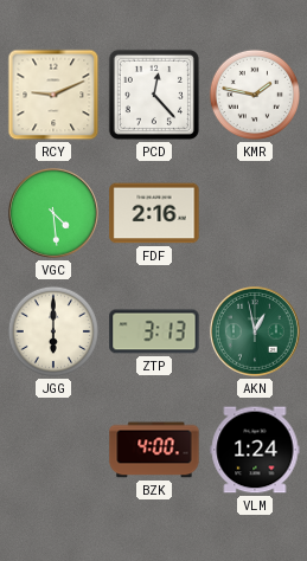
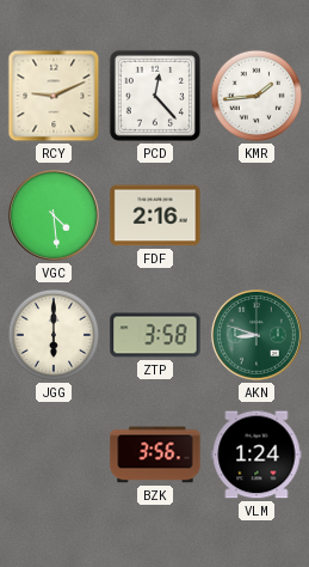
KMR: 1:47 -> 1:44 (257, 96)
ZTP: 3:13 -> 3:58 (155, 335)
AKN: 12:58 -> 8:48 (257, 335)
BZK: 4:00 -> 3:56 (155, 455)
